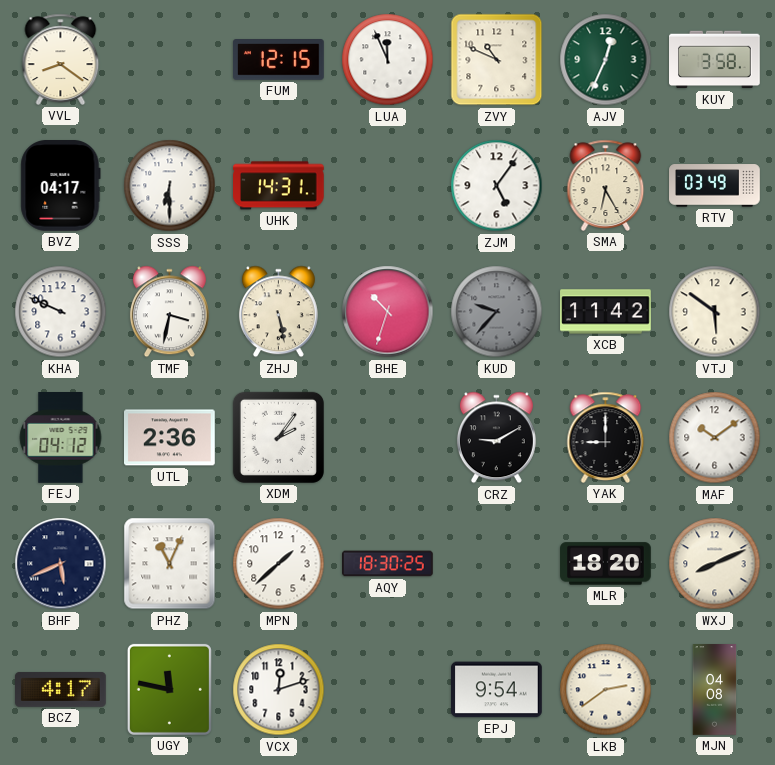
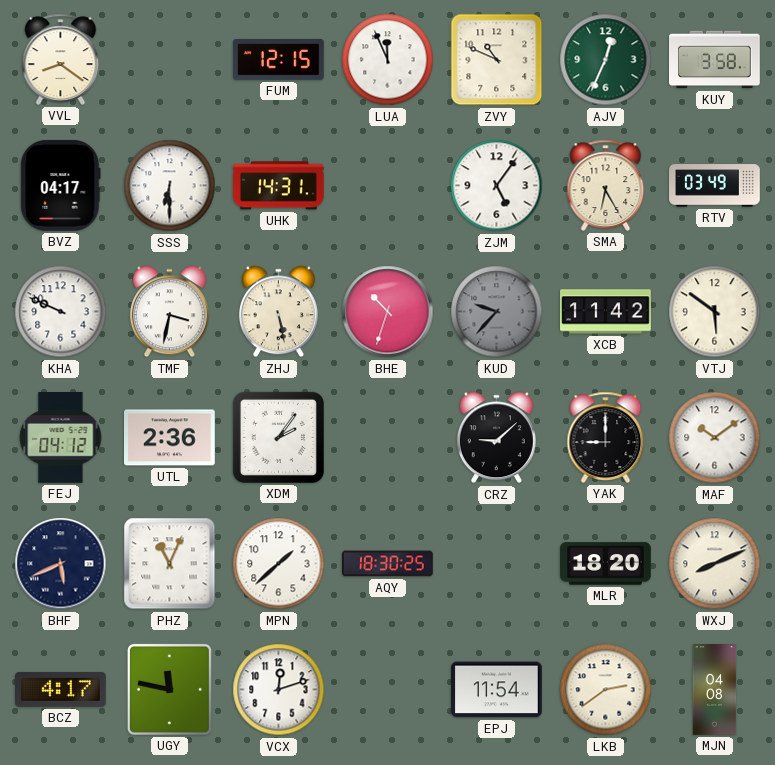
CRZ: 9:10 -> 9:08 (496, 438)
EPJ: 9:54 -> 11:54 (497, 690)
